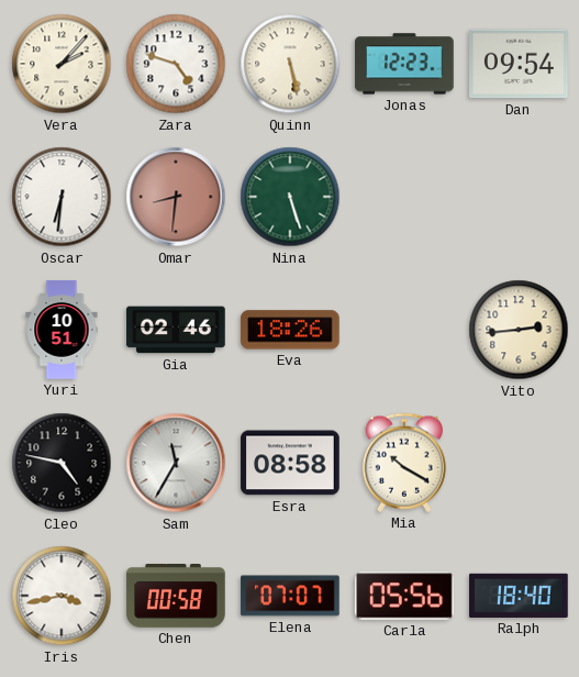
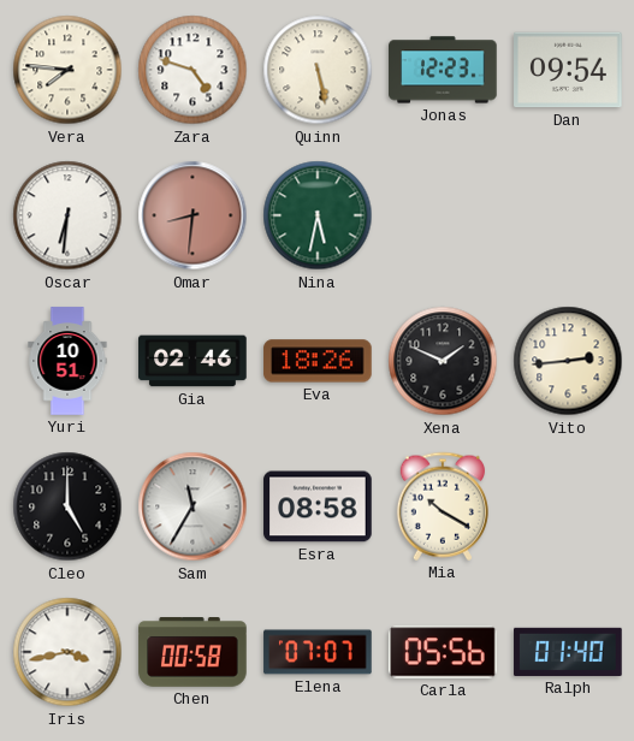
Vera: 2:07 -> 7:46 (67, 70)
Nina: 5:27 -> 5:32 (318, 215)
Xena: none -> 1:49 (443, 361)
Cleo: 4:47 -> 5:00 (67, 506)
Ralph: 18:40 -> 01:40 (568, 652)
